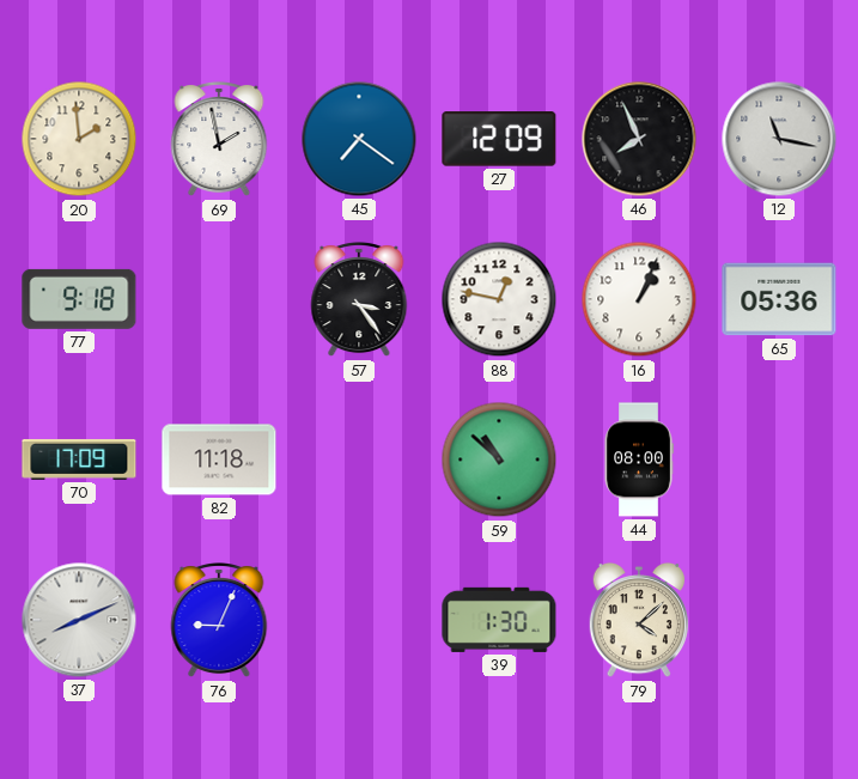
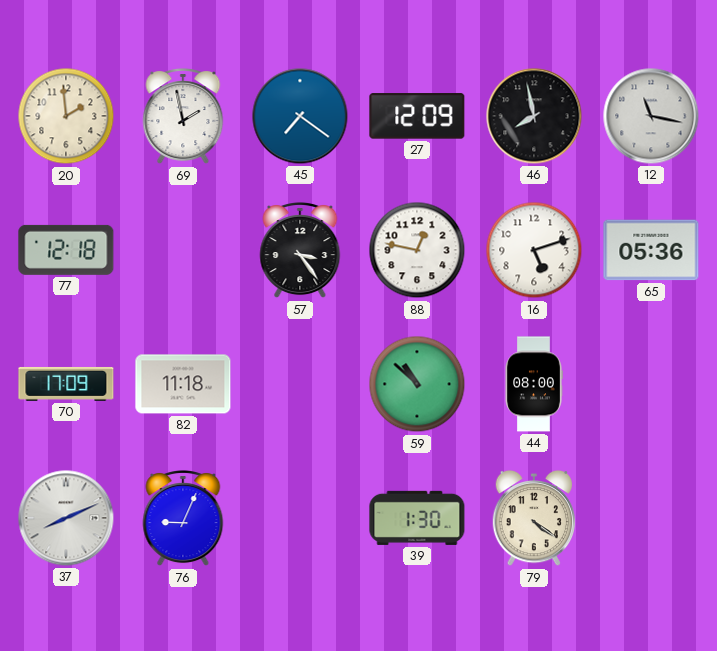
46: 7:56 -> 7:58 (534, 116)
77: 9:18 -> 12:18 (66, 250)
16: 1:04 -> 5:12 (534, 250)
79: 4:08 -> 4:21 (534, 518)
